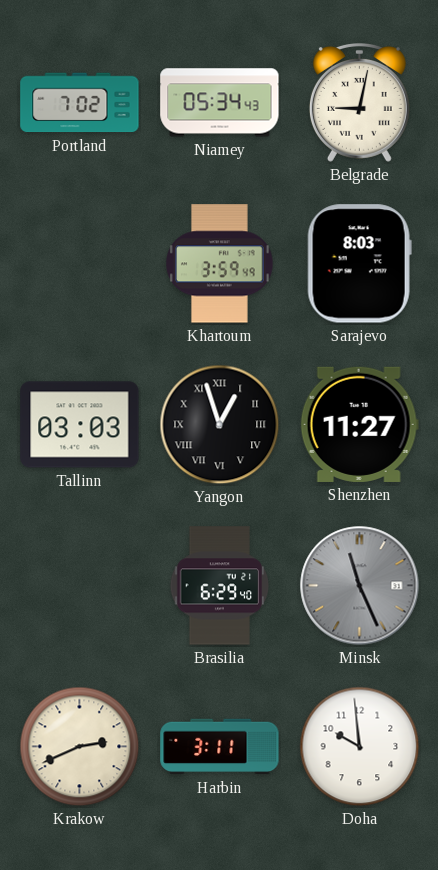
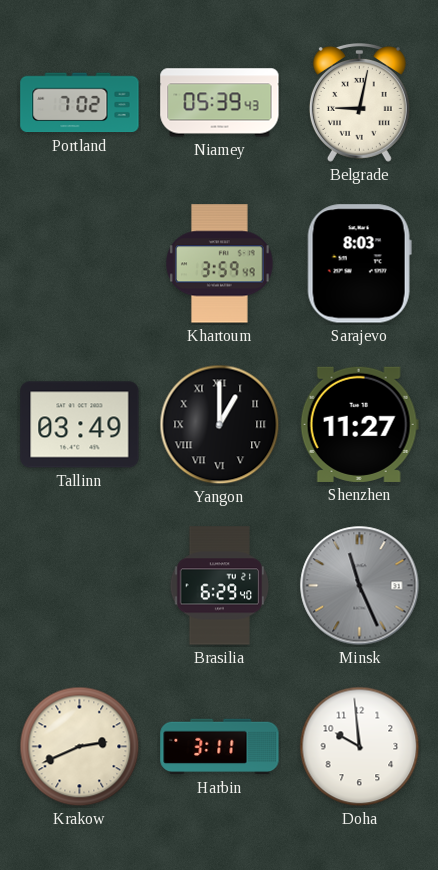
Niamey: 05:34 -> 05:39 (220, 103)
Tallinn: 03:03 -> 03:49 (80, 425)
Yangon: 12:57 -> 1:00 (220, 425)
